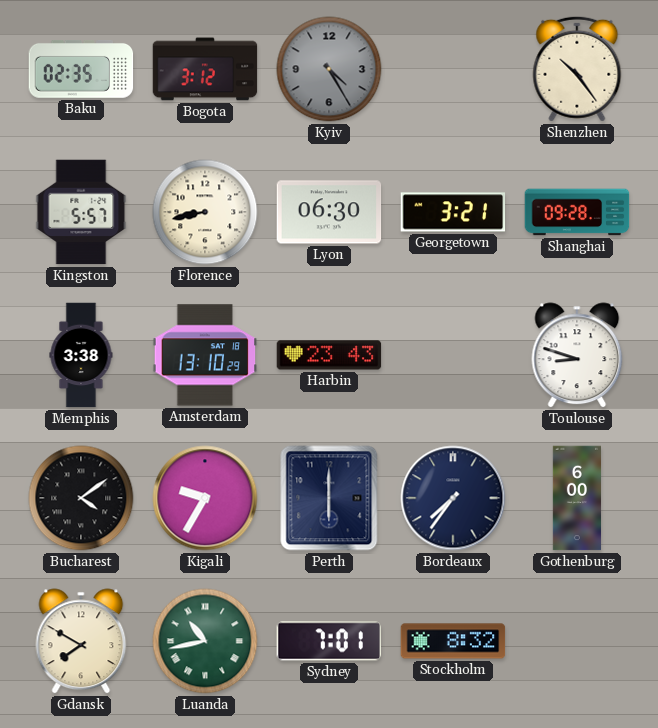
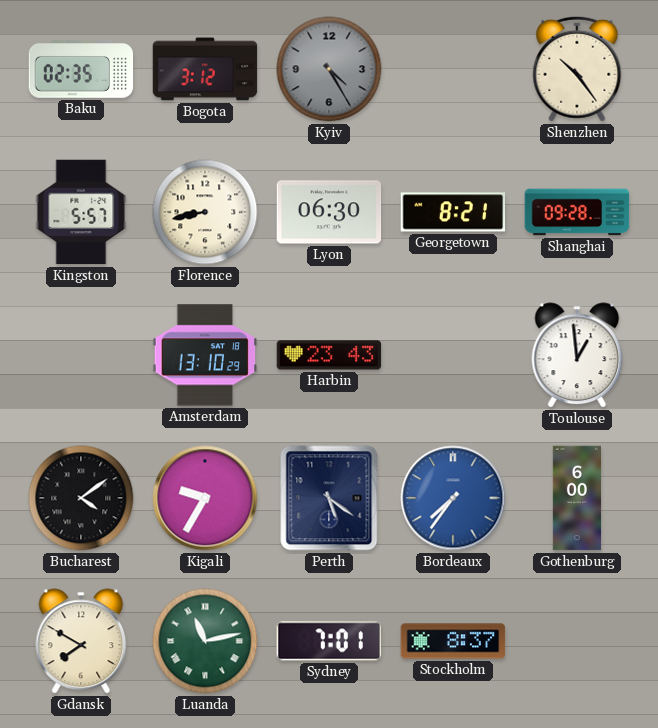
Georgetown: 3:21 -> 8:21 (453, 212)
Memphis: 3:38 -> none (81, 355)
Toulouse: 8:48 -> 12:59 (577, 355)
Perth: 6:00 -> 5:21 (329, 498)
Bordeaux dial: navy -> blue (453, 498)
Luanda: 10:43 -> 11:13 (205, 641)
Stockholm: 8:32 -> 8:37 (453, 641)
